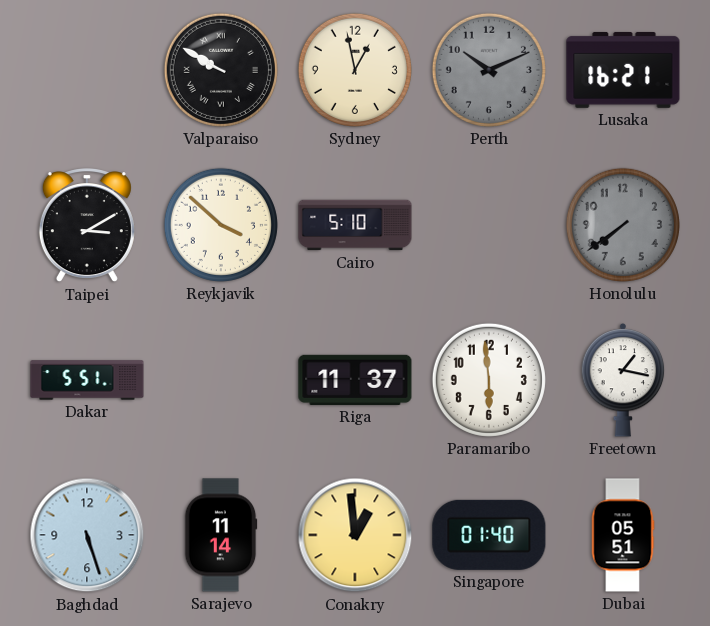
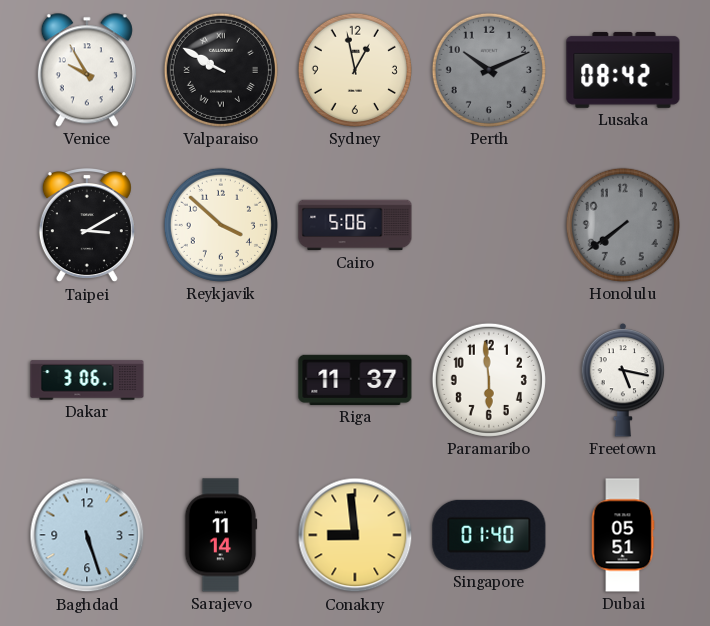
Venice: none -> 9:55 (87, 70)
Lusaka: 16:21 -> 08:42 (623, 70)
Cairo: 5:10 -> 5:06 (355, 225)
Dakar: 5:51 -> 3:06 (87, 380)
Freetown: 1:17 -> 5:17 (623, 381)
Conakry: 12:59 -> 8:59 (355, 535)
